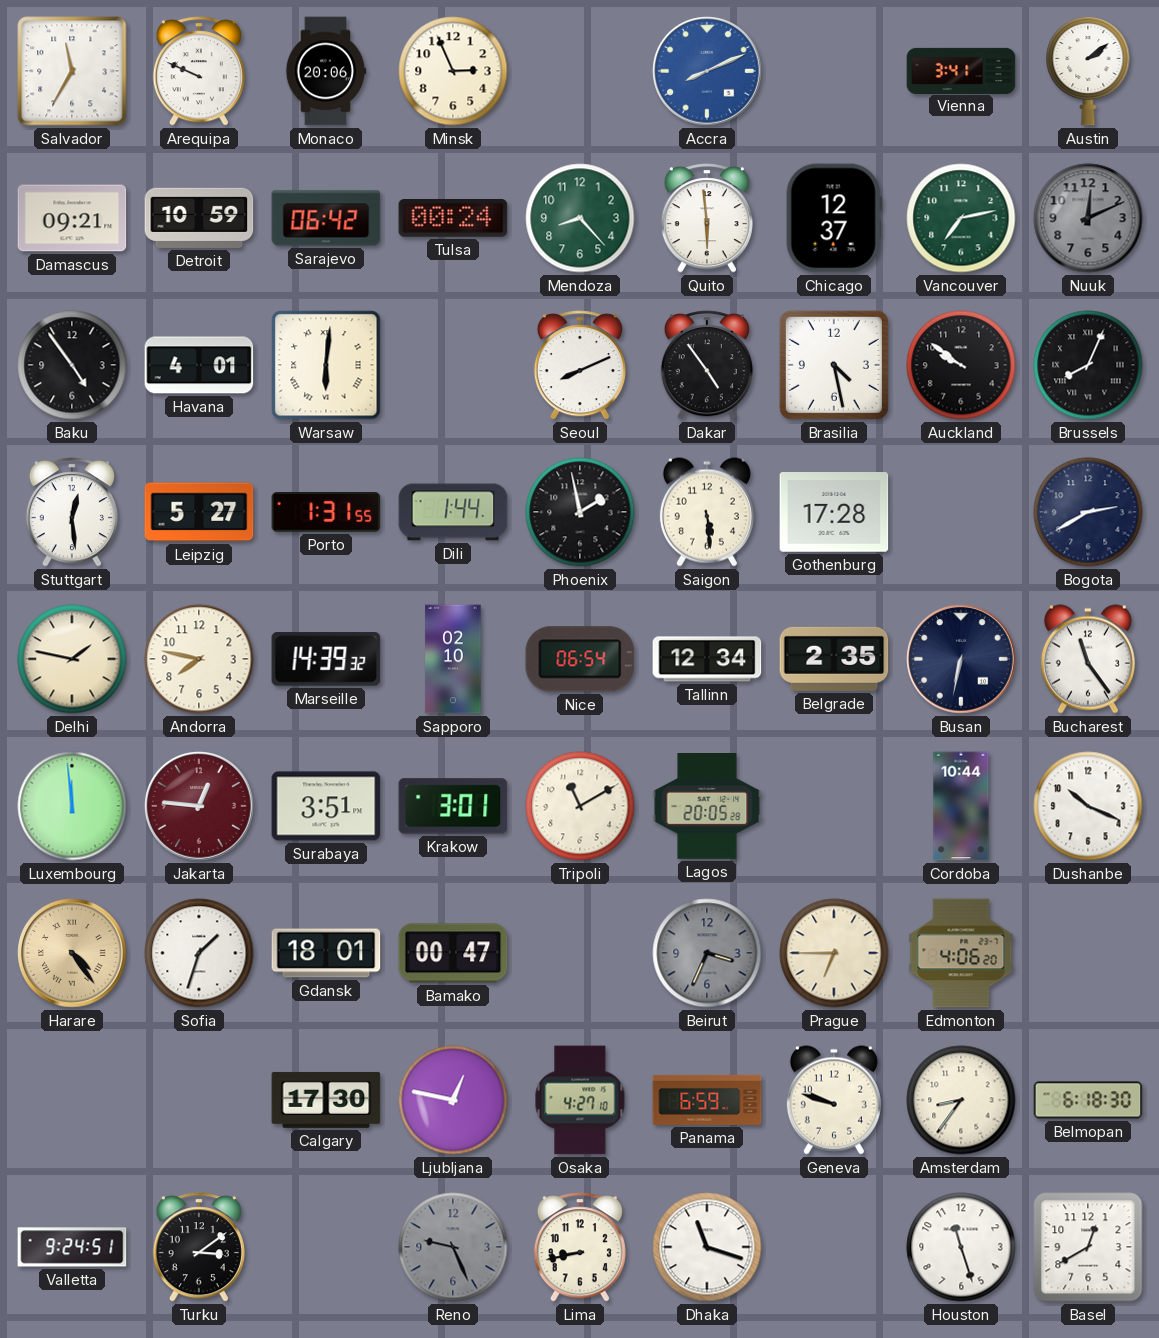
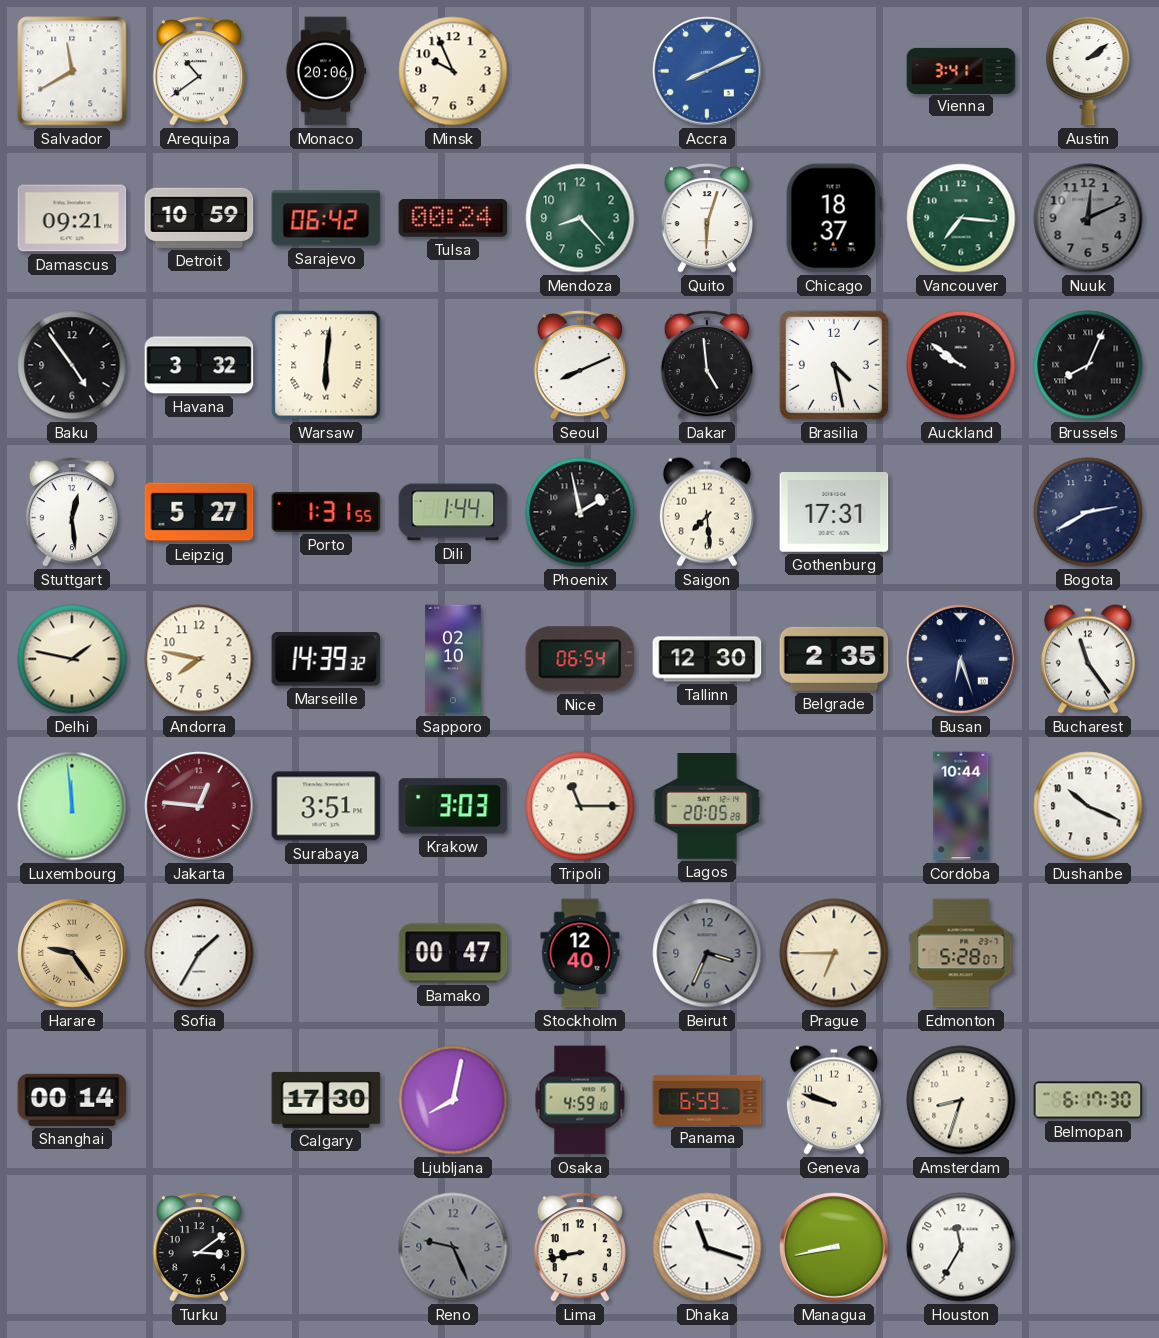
Salvador: 11:35 -> 11:40 (72, 71)
Arequipa: 9:49 -> 10:39 (199, 71)
Minsk: 2:56 -> 9:56 (453, 71)
Quito: 5:59 -> 6:03 (707, 218)
Chicago: 12:37 -> 18:37 (834, 218)
Vancouver: 7:13 -> 7:16 (961, 218)
Havana: 4:01 -> 3:32 (199, 365)
Dakar: 4:54 -> 4:59 (707, 365)
Saigon: 5:29 -> 7:29 (707, 512)
Gothenburg: 17:28 -> 17:31 (834, 512)
Tallinn: 12:34 -> 12:30 (707, 659)
Busan: 6:32 -> 6:27 (961, 659)
Krakow: 3:01 -> 3:03 (453, 806)
Tripoli: 11:10 -> 11:15 (580, 806)
Harare: 4:24 -> 9:24 (72, 953)
Sofia: 1:33 -> 1:35 (199, 953)
Gdansk: 18:01 -> none (326, 953)
Stockholm: none -> 12:40 (580, 953)
Edmonton: 4:06 -> 5:28 (961, 953)
Shanghai: none -> 00:14 (72, 1100)
Ljubljana: 12:47 -> 8:02 (453, 1100)
Osaka: 4:27 -> 4:59 (580, 1100)
Amsterdam: 8:36 -> 8:33 (961, 1100)
Belmopan: 6:18 -> 6:17 (1088, 1100)
Valletta: 9:24 -> none (72, 1247)
Managua: none -> 8:43 (834, 1247)
Houston: 11:27 -> 11:35 (961, 1247)
Basel: 12:40 -> none (1088, 1247)
